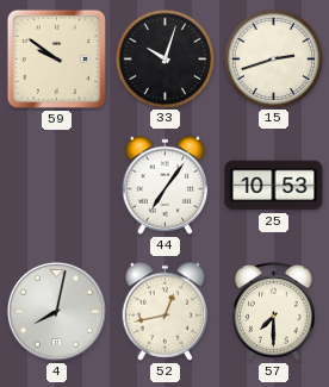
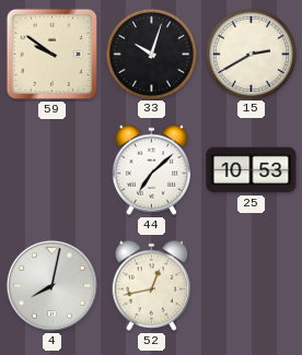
15: 2:42 -> 2:40 (251, 54)
44: 7:06 -> 7:08 (152, 169)
57: 7:30 -> none (274, 312)
